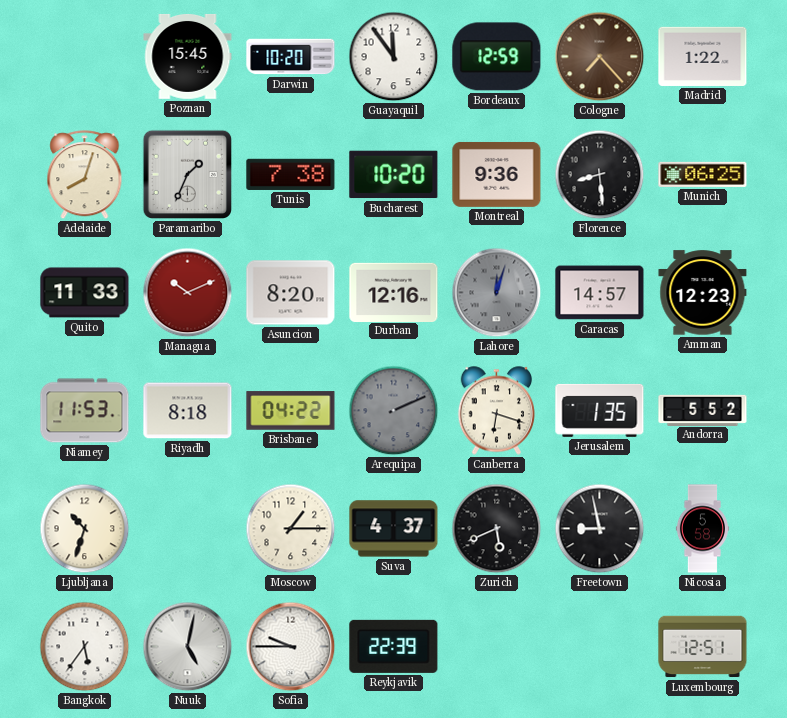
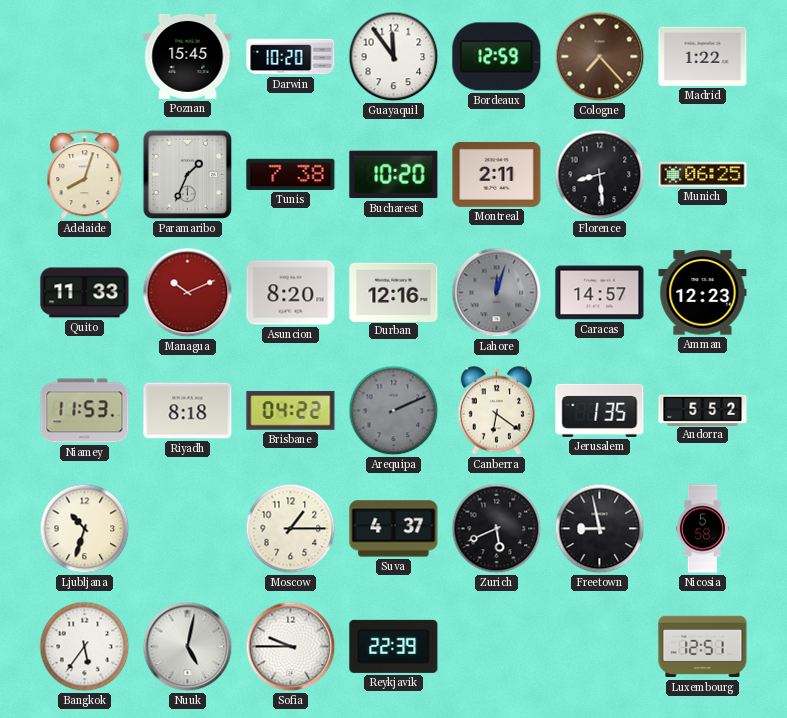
Montreal: 9:36 -> 2:11 (497, 174)
Canberra: 6:18 -> 6:21 (497, 411)
